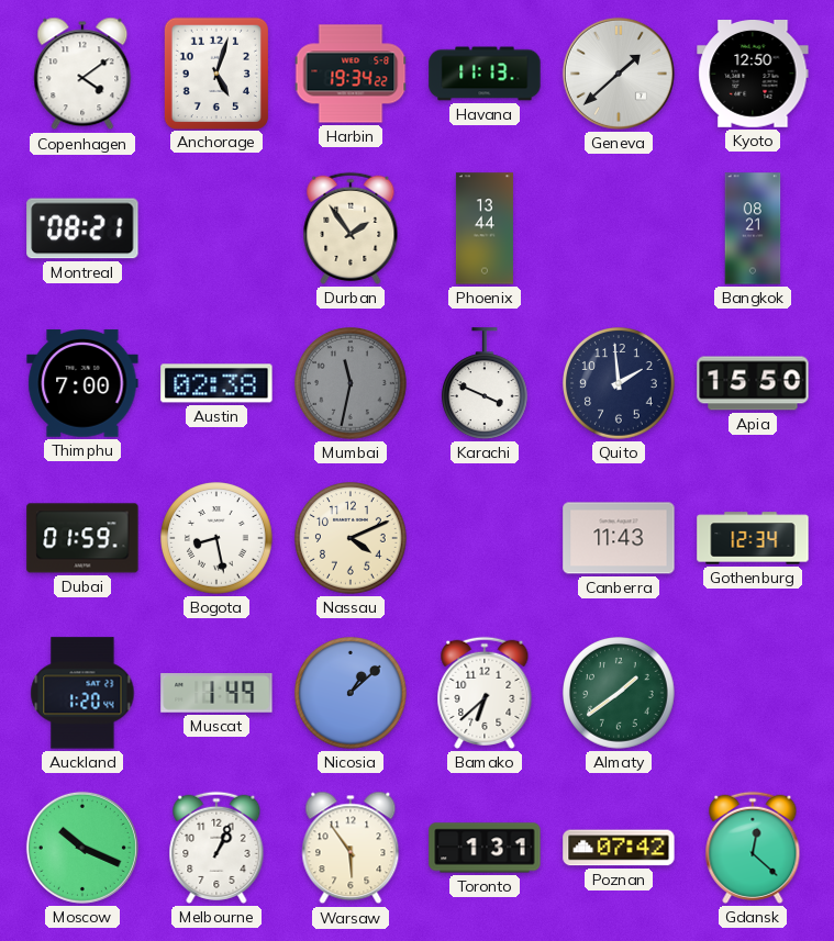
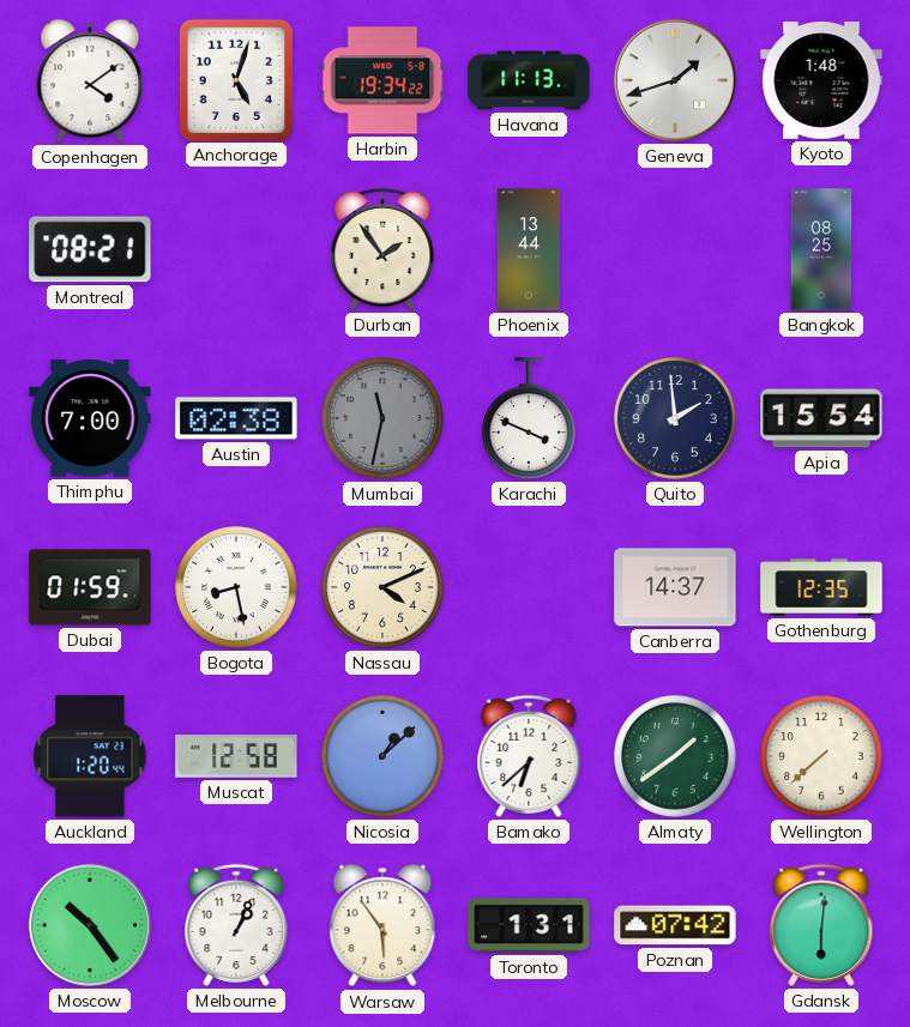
Geneva: 1:38 -> 1:42 (675, 80)
Kyoto: 12:50 -> 1:48 (821, 81)
Bangkok: 08:21 -> 08:25 (821, 249)
Apia: 15:50 -> 15:54 (821, 418)
Canberra: 11:43 -> 14:37 (675, 587)
Gothenburg: 12:34 -> 12:35 (821, 587)
Muscat: 1:49 -> 12:58 (236, 757)
Wellington: none -> 7:38 (822, 757)
Moscow: 10:19 -> 10:24 (90, 925)
Gdansk: 12:22 -> 6:01 (821, 925)
